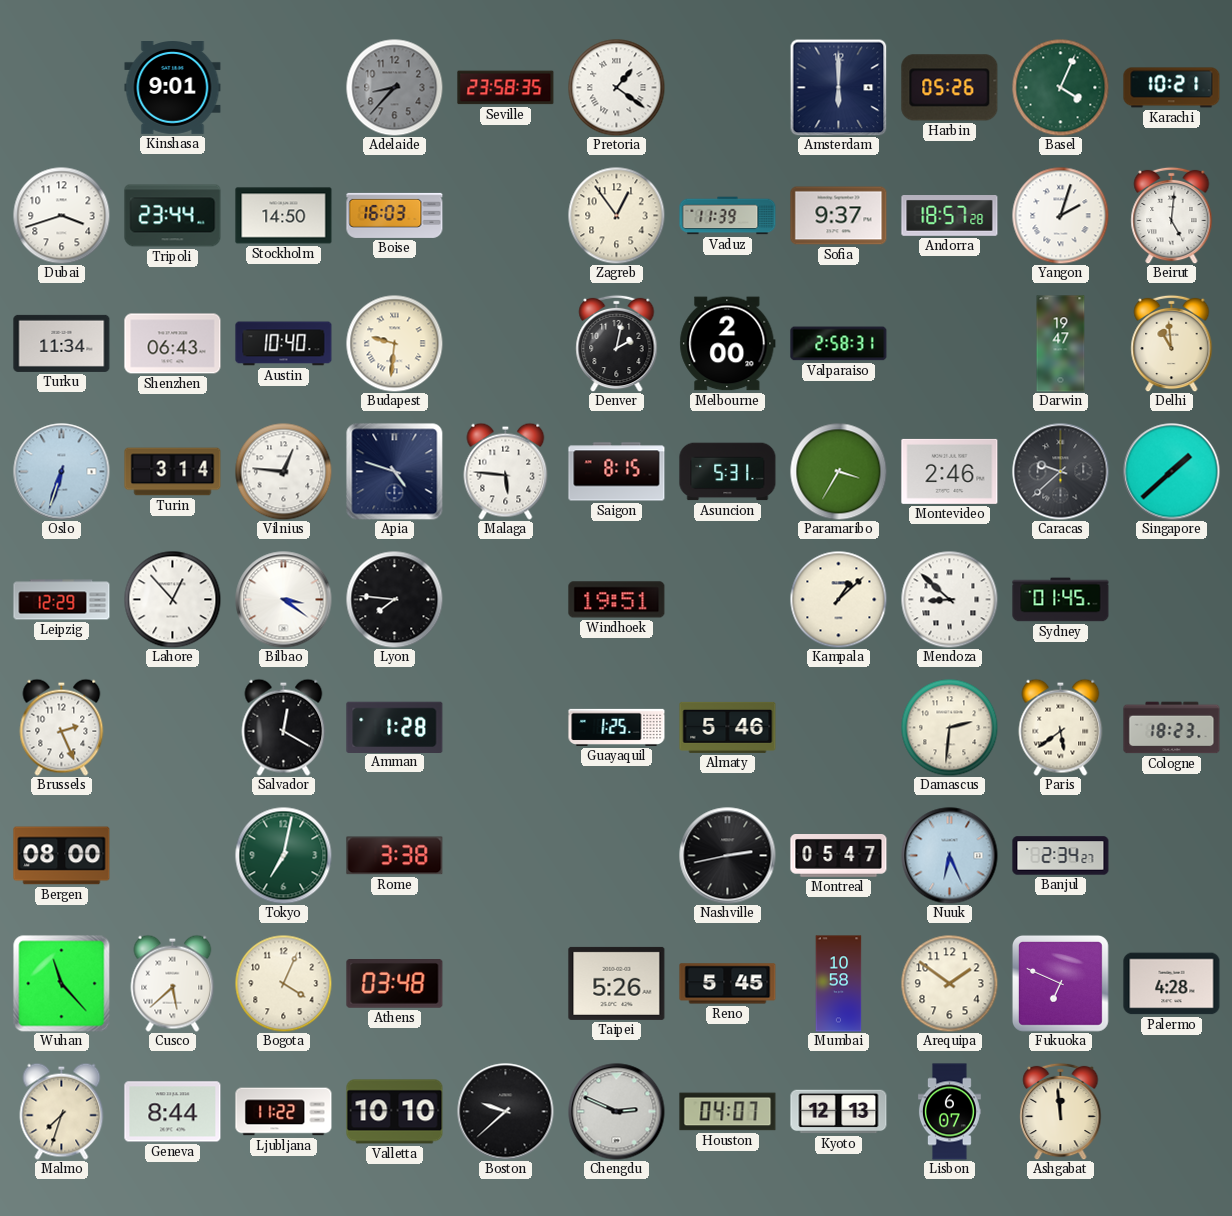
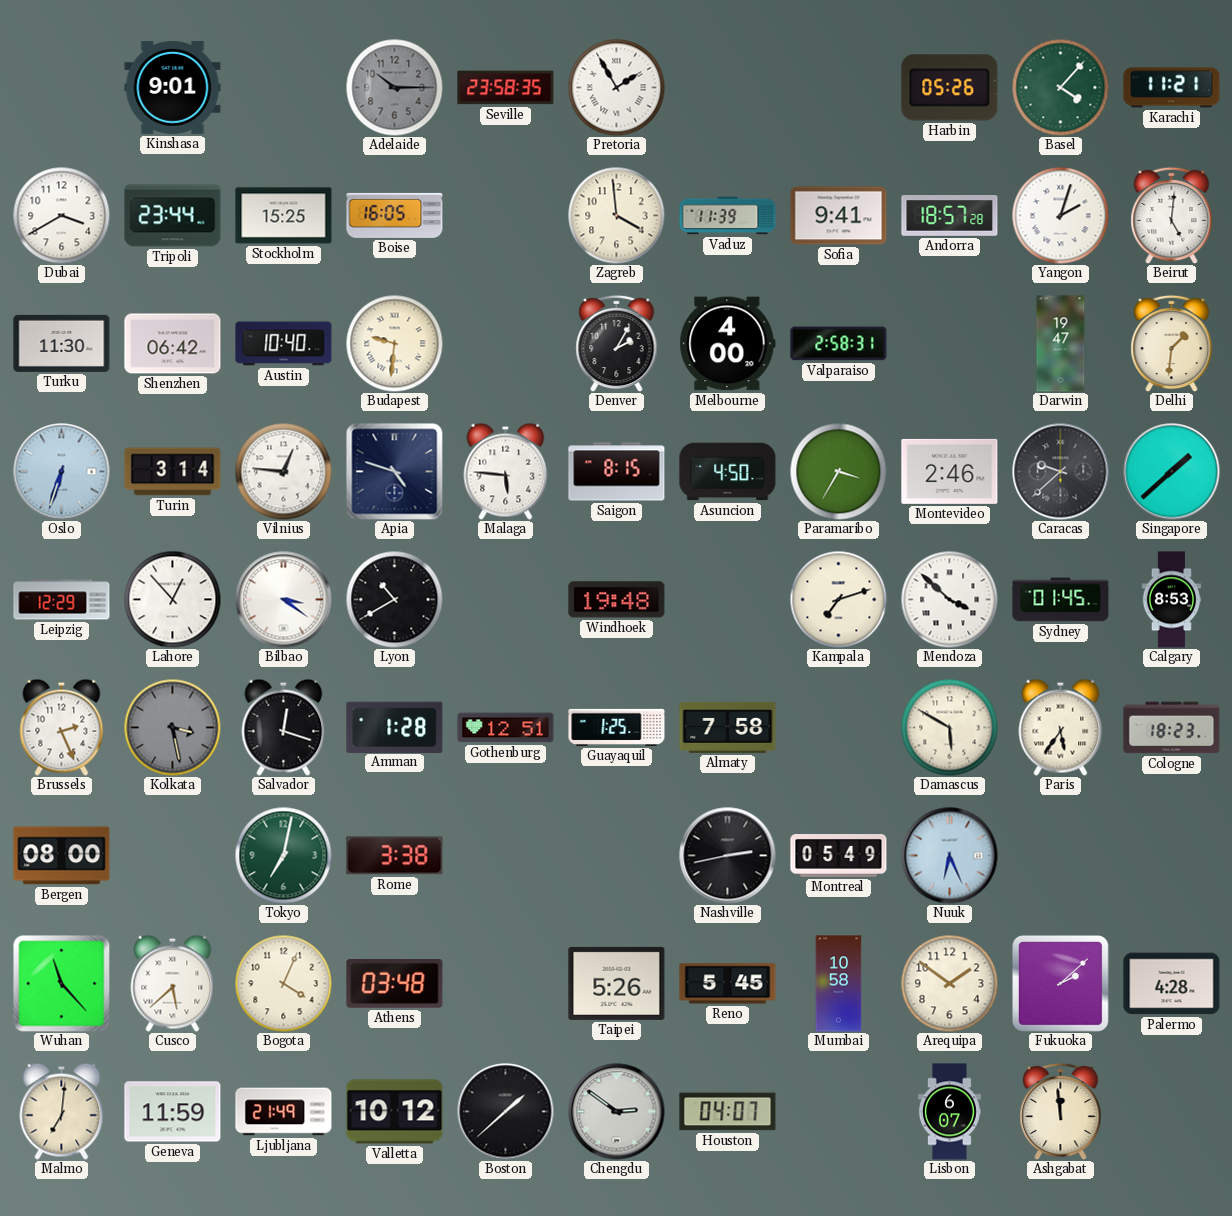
Adelaide: 8:37 -> 10:15 (394, 87)
Pretoria: 1:21 -> 1:55 (616, 87)
Amsterdam: 6:00 -> none (838, 87)
Basel: 4:04 -> 4:07 (1060, 87)
Karachi: 10:21 -> 11:21 (1172, 88)
Dubai: 3:42 -> 3:40 (61, 215)
Stockholm: 14:50 -> 15:25 (284, 216)
Boise: 16:03 -> 16:05 (395, 215)
Zagreb: 12:54 -> 3:59 (616, 215)
Sofia: 9:37 -> 9:41 (839, 216)
Turku: 11:34 -> 11:30 (62, 343)
Shenzhen: 06:43 -> 06:42 (173, 344)
Denver: 2:02 -> 2:05 (617, 343)
Melbourne: 2:00 -> 4:00 (728, 344)
Delhi: 10:59 -> 1:31 (1172, 343)
Asuncion: 5:31 -> 4:50 (728, 472)
Lyon: 7:46 -> 10:40 (394, 599)
Windhoek: 19:51 -> 19:48 (617, 600)
Kampala: 1:08 -> 7:12 (838, 599)
Mendoza: 8:52 -> 3:52 (949, 599)
Calgary: none -> 8:53 (1171, 600)
Kolkata: none -> 3:28 (172, 727)
Salvador: 12:20 -> 12:18 (284, 727)
Gothenburg: none -> 12:51 (506, 728)
Almaty: 5:46 -> 7:58 (728, 727)
Damascus: 2:31 -> 5:50 (949, 727)
Paris: 5:39 -> 5:36 (1061, 727)
Montreal: 05:47 -> 05:49 (839, 856)
Banjul: 2:34 -> none (1061, 856)
Fukuoka: 6:49 -> 2:08 (1060, 983)
Malmo: 7:33 -> 7:01 (62, 1111)
Geneva: 8:44 -> 11:59 (173, 1112)
Ljubljana: 11:22 -> 21:49 (284, 1112)
Valletta: 10:10 -> 10:12 (395, 1112)
Boston: 9:38 -> 1:38 (506, 1112)
Chengdu: 2:49 -> 2:51 (617, 1112)
Kyoto: 12:13 -> none (839, 1112)
